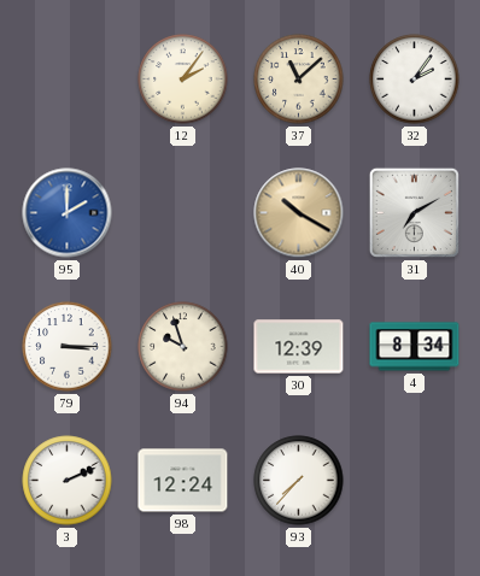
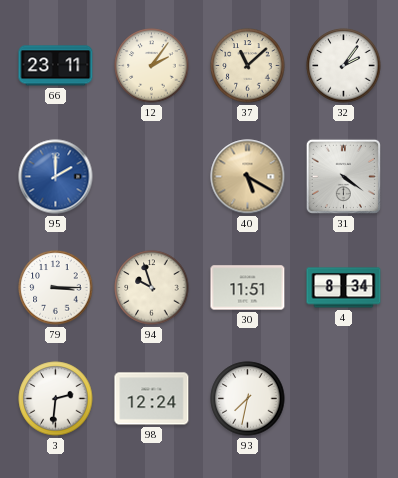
66: none -> 23:11 (56, 66)
40: 10:20 -> 5:20 (248, 177)
31: 7:10 -> 4:21 (343, 176)
30: 12:39 -> 11:51 (248, 288)
3: 2:11 -> 2:31 (56, 399)
93: 7:37 -> 7:32 (248, 399)
